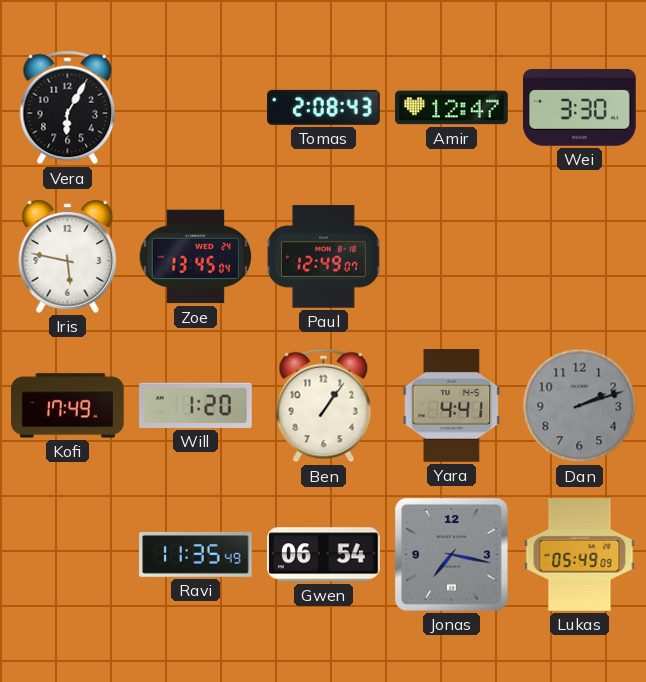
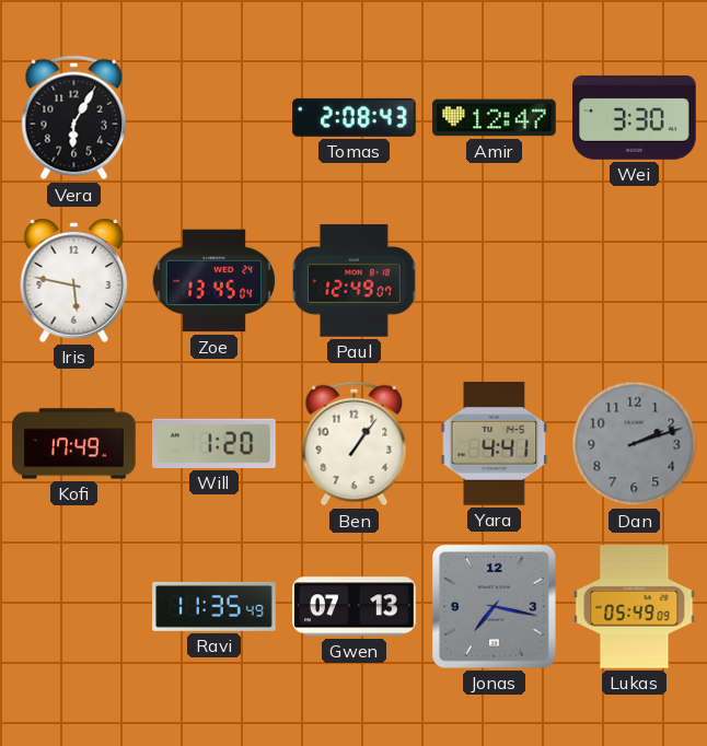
Gwen: 06:54 -> 07:13 (355, 607)
